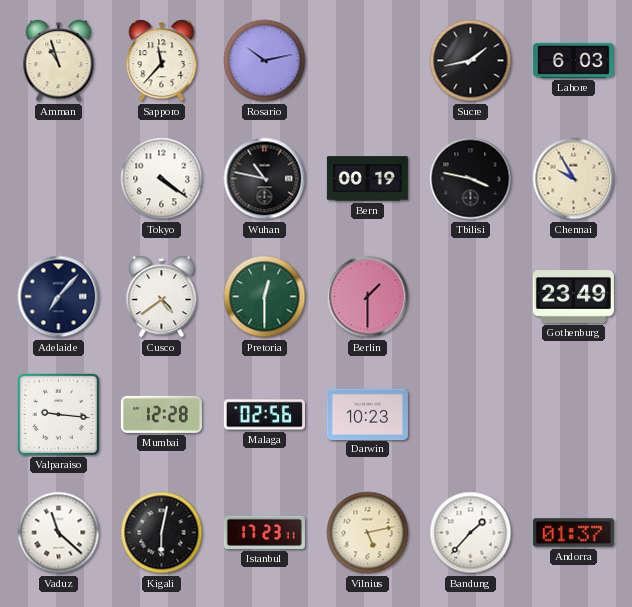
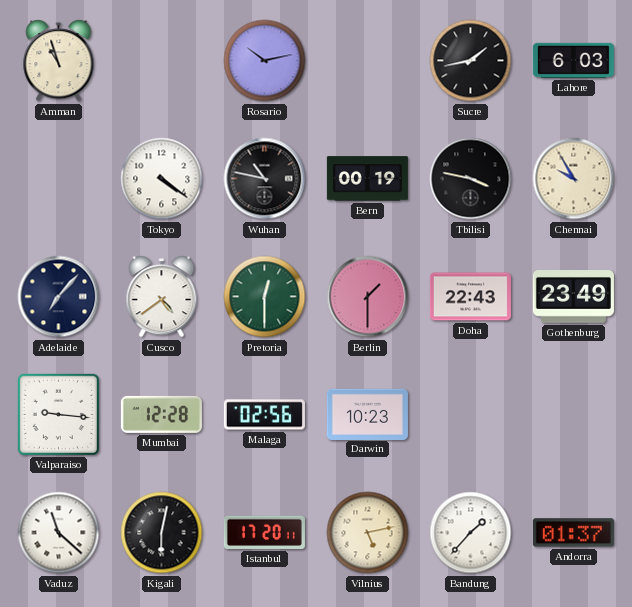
Sapporo: 11:37 -> none (162, 61)
Doha: none -> 22:43 (470, 297)
Istanbul: 17:23 -> 17:20 (264, 532)
